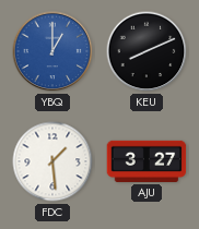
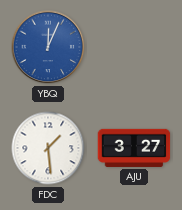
YBQ: 1:00 -> 12:04 (48, 47)
KEU: 8:11 -> none (147, 51)
